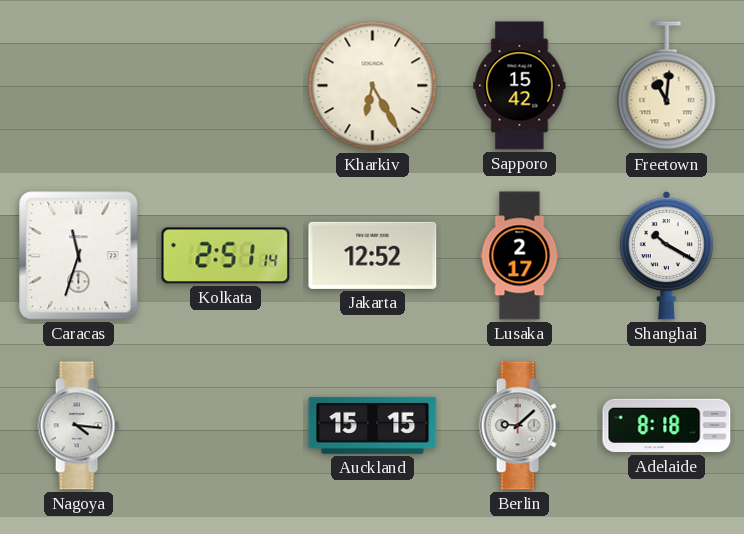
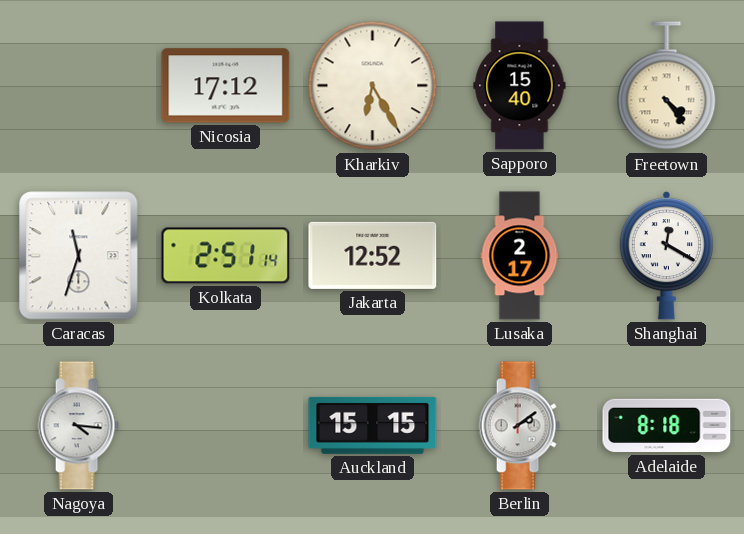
Nicosia: none -> 17:12 (226, 86)
Sapporo: 15:42 -> 15:40 (520, 86)
Freetown: 11:01 -> 4:24 (667, 86)
Shanghai: 10:20 -> 12:20 (666, 255)
Berlin: 9:08 -> 2:09 (519, 426)
